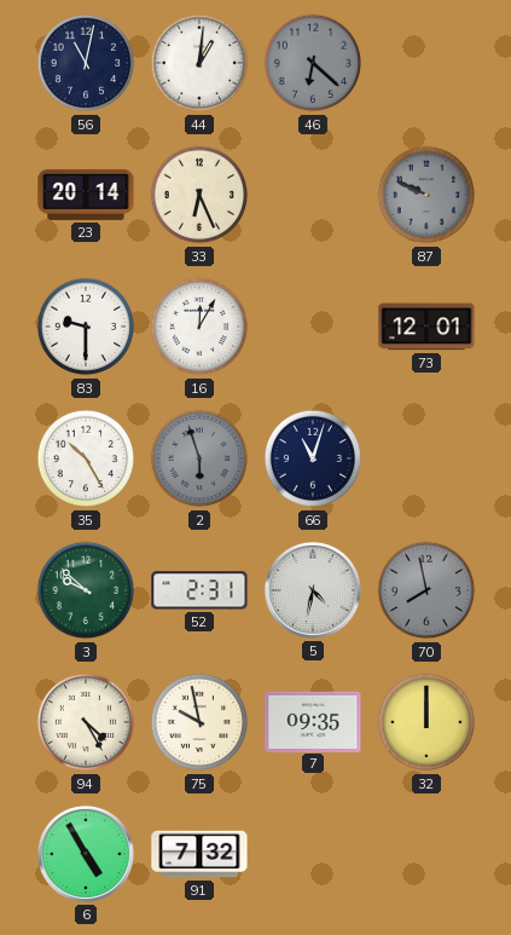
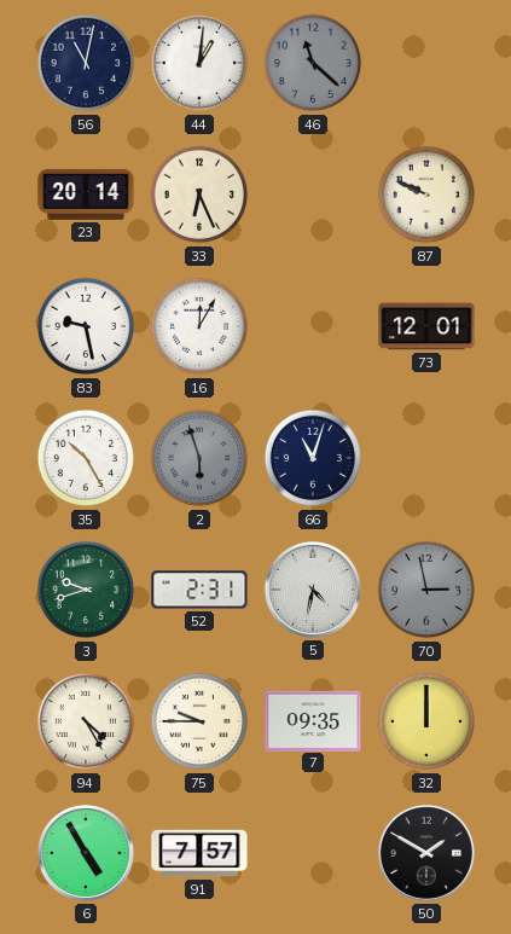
46: 6:22 -> 11:22 (313, 63)
87 dial: grey -> cream (426, 195)
83: 9:30 -> 9:28 (86, 326)
3: 9:52 -> 9:42 (86, 590)
70: 7:58 -> 2:58 (426, 590)
75: 9:58 -> 9:45 (199, 721)
91: 7:32 -> 7:57 (199, 853)
50: none -> 1:50 (426, 853)
